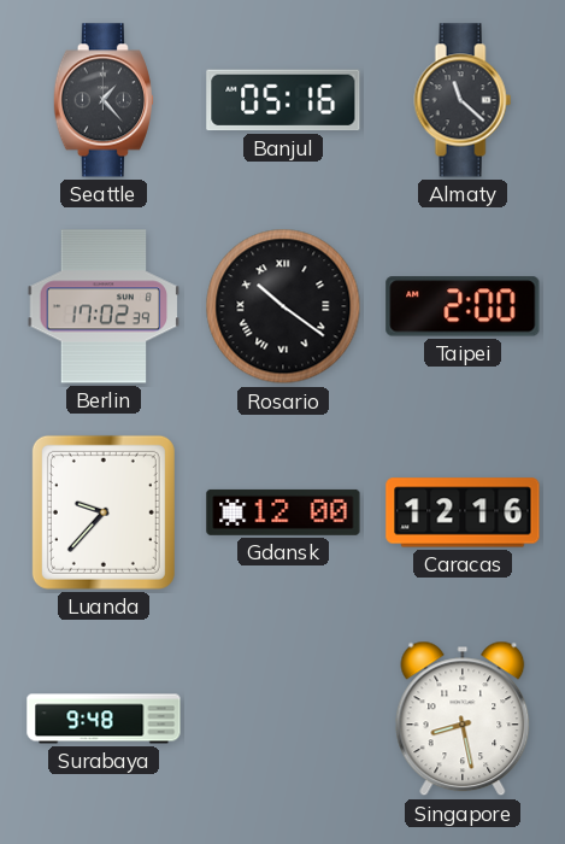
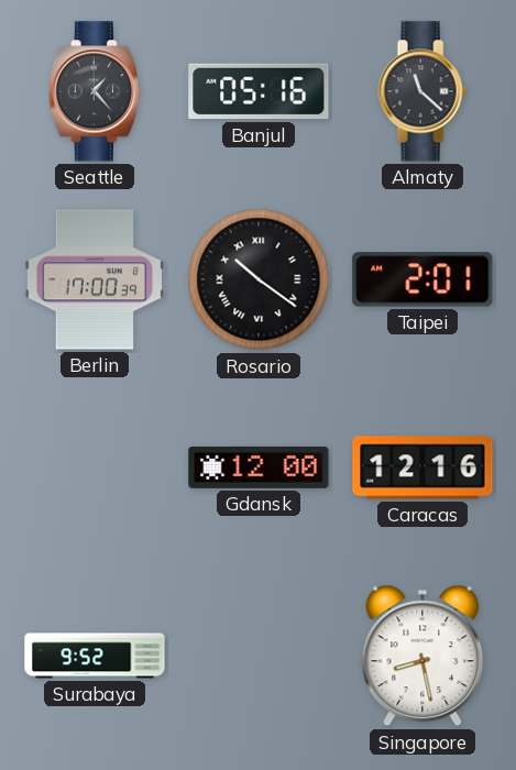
Berlin: 17:02 -> 17:00 (95, 279)
Taipei: 2:00 -> 2:01 (422, 279)
Luanda: 9:37 -> none (104, 512)
Surabaya: 9:48 -> 9:52 (95, 656)
